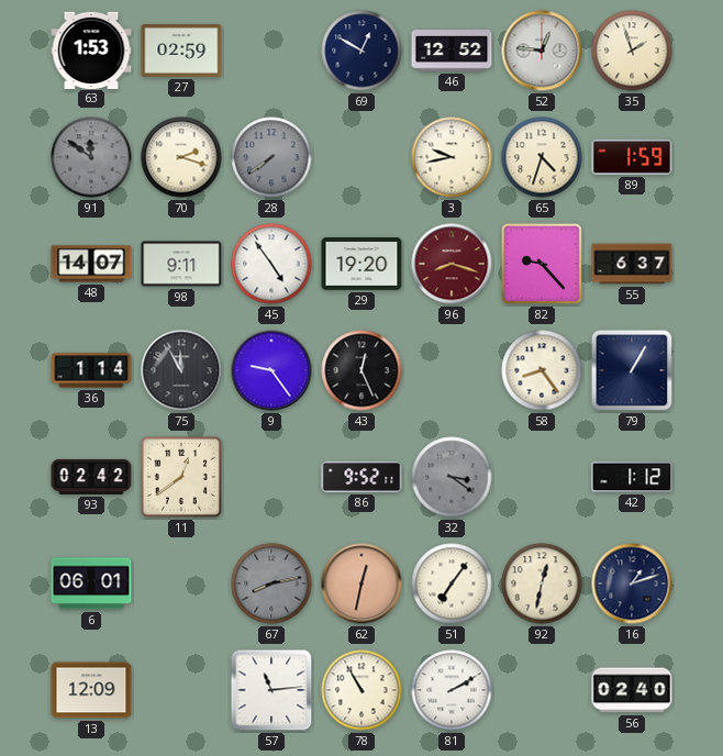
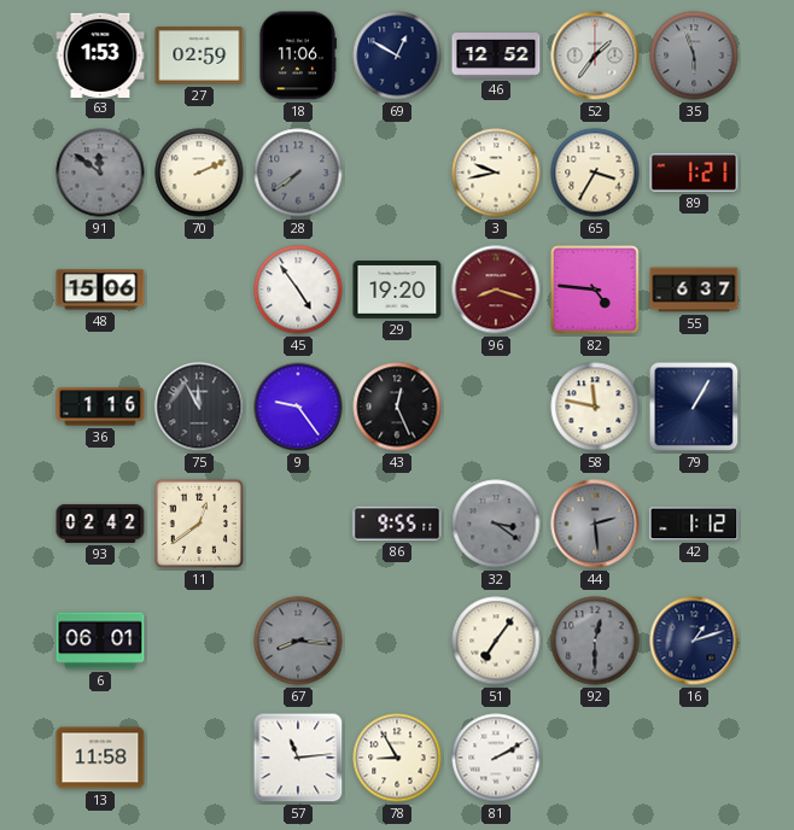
18: none -> 11:06 (297, 55)
52: 12:46 -> 1:36 (595, 55)
35: 1:57 -> 5:57 (694, 55)
35 dial: cream -> grey (694, 55)
70: 2:18 -> 2:11 (199, 173)
65: 4:33 -> 3:35 (595, 173)
89: 1:59 -> 1:21 (694, 173)
48: 14:07 -> 15:06 (100, 290)
98: 9:11 -> none (181, 264)
82: 9:23 -> 4:46 (596, 291)
36: 1:14 -> 1:16 (100, 407)
58: 8:24 -> 11:47 (595, 407)
86: 9:52 -> 9:55 (397, 524)
44: none -> 2:29 (595, 524)
67: 8:13 -> 8:16 (298, 641)
62: 12:32 -> none (361, 583)
92: 12:32 -> 12:30 (595, 641)
92 dial: cream -> grey (595, 641)
13: 12:09 -> 11:58 (100, 758)
78: 10:55 -> 8:55 (397, 758)
56: 02:40 -> none (632, 690)
